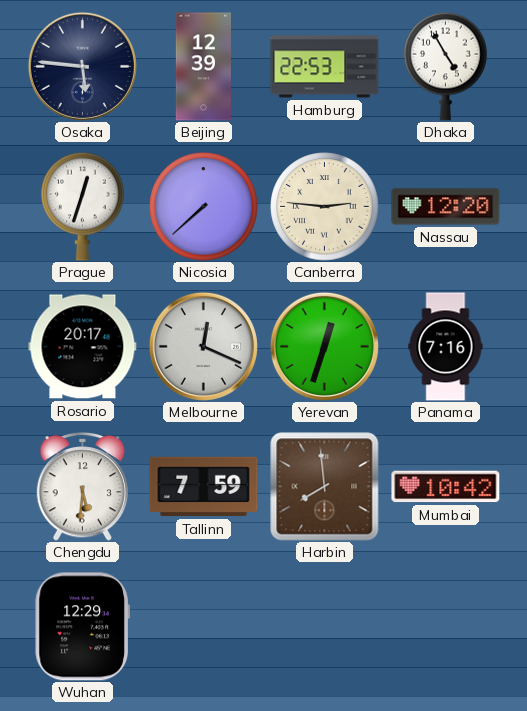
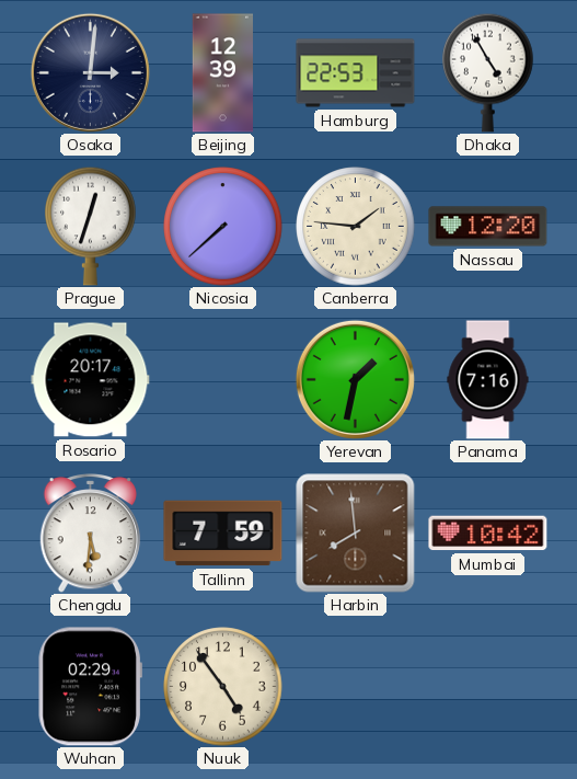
Osaka: 5:46 -> 3:01 (90, 72)
Canberra: 2:46 -> 1:46 (356, 227)
Melbourne: 12:19 -> none (203, 346)
Yerevan: 12:33 -> 1:32 (355, 379)
Wuhan: 12:29 -> 02:29 (90, 687)
Nuuk: none -> 4:54 (223, 687)
